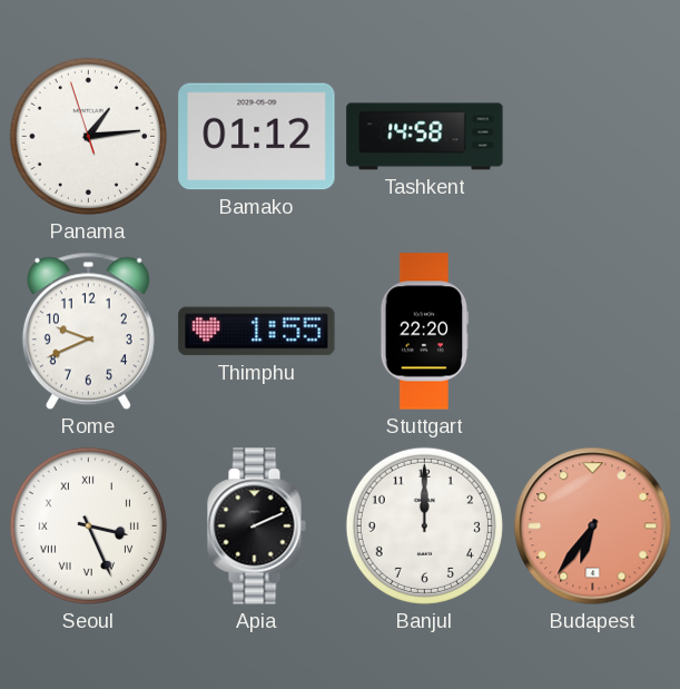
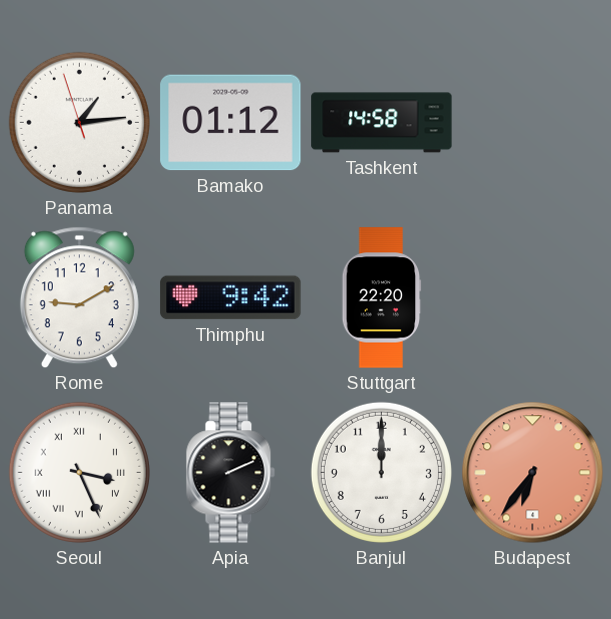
Rome: 9:41 -> 9:10 (79, 298)
Thimphu: 1:55 -> 9:42 (231, 298)
